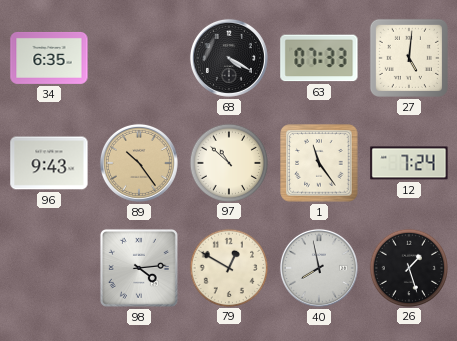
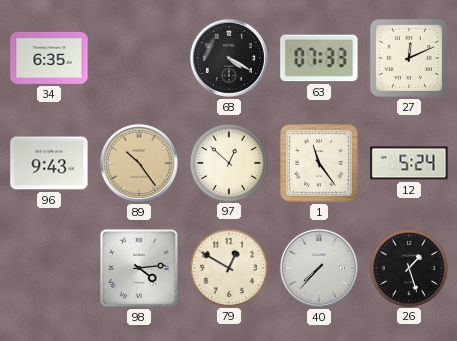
27: 5:01 -> 12:11 (409, 58)
97: 10:52 -> 12:52 (228, 162)
12: 7:24 -> 5:24 (409, 163)
40: 7:58 -> 7:37 (319, 268)
